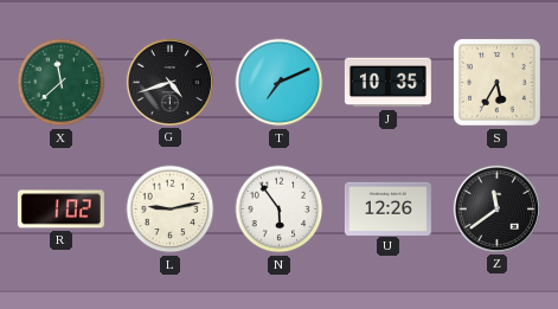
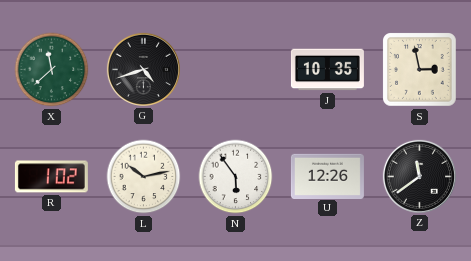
T: 7:11 -> none (280, 83)
S: 5:35 -> 2:58 (420, 70)
L: 9:13 -> 10:13 (144, 177)
